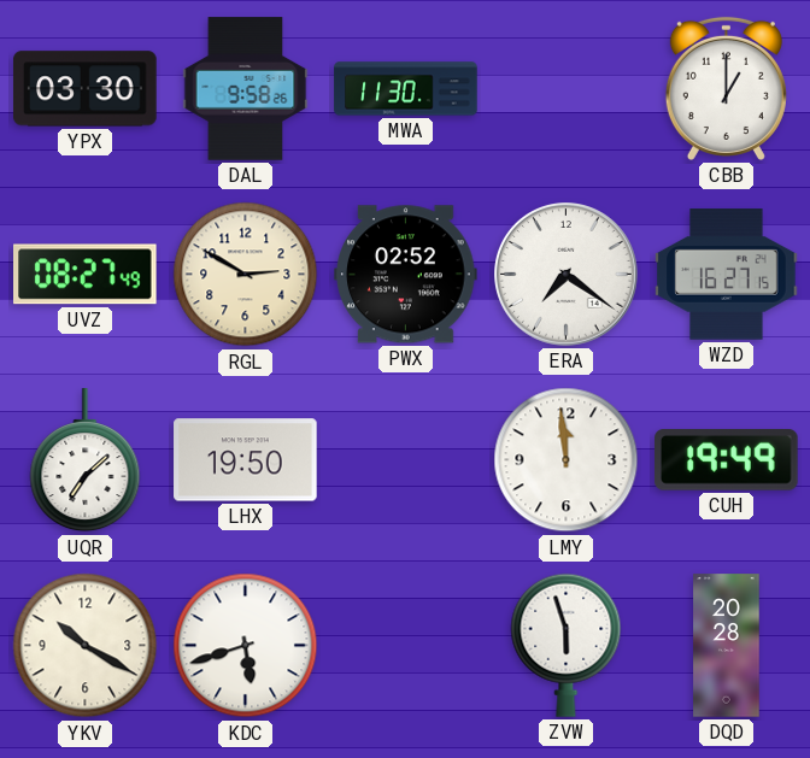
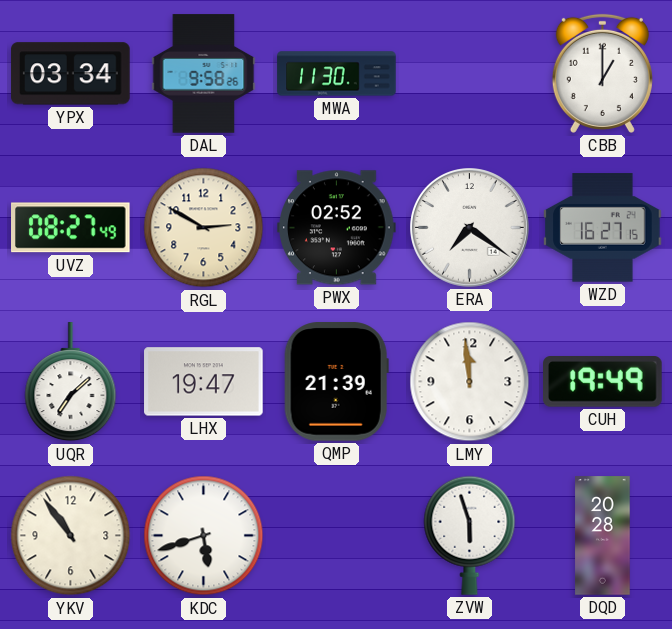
YPX: 03:30 -> 03:34 (71, 74)
LHX: 19:50 -> 19:47 (204, 382)
QMP: none -> 21:39 (336, 382)
YKV: 10:20 -> 10:54 (71, 536)
